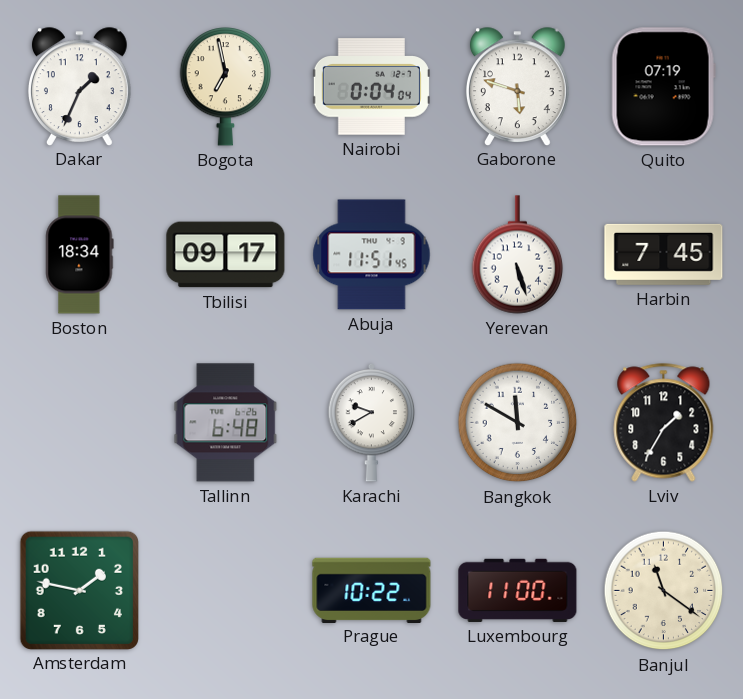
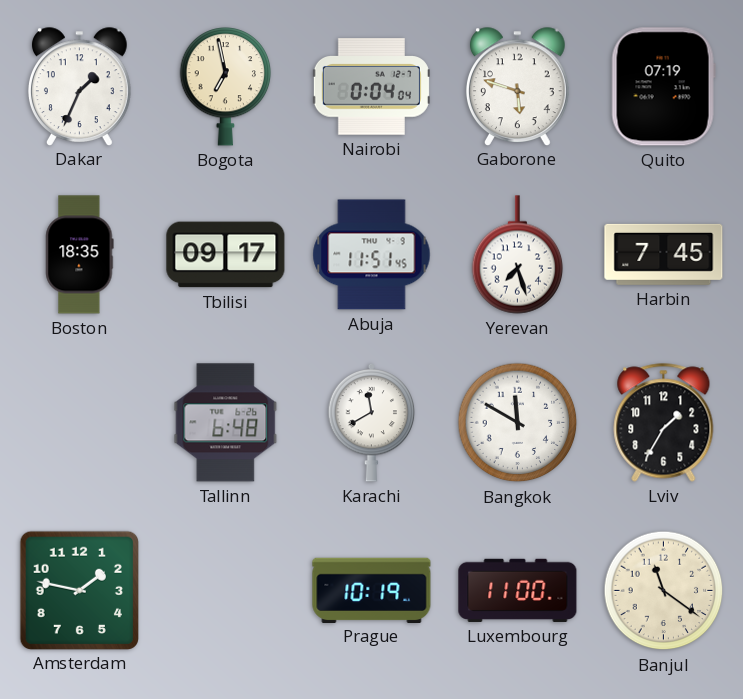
Boston: 18:34 -> 18:35 (80, 255)
Yerevan: 5:27 -> 7:27 (518, 255)
Karachi: 9:40 -> 11:40 (372, 422)
Prague: 10:22 -> 10:19 (372, 590)
